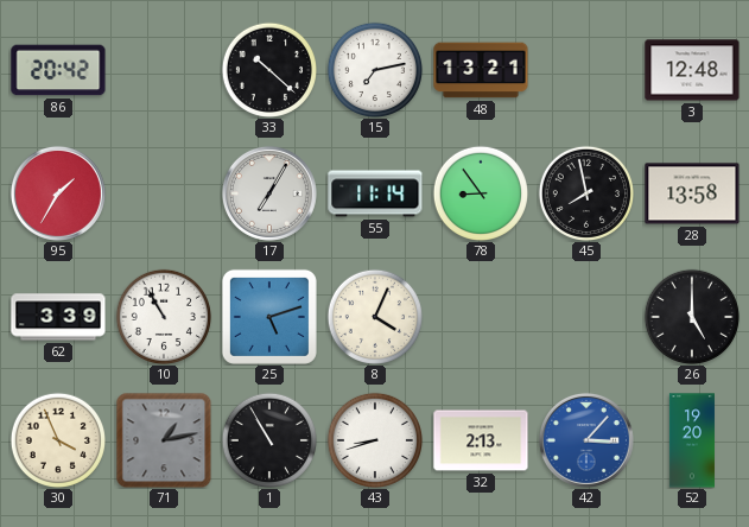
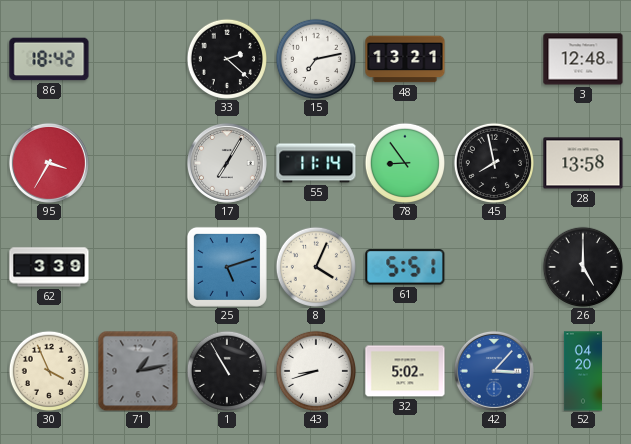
86: 20:42 -> 18:42 (49, 59)
33: 10:22 -> 2:22 (226, 58)
95: 1:35 -> 3:35 (49, 163)
10: 10:55 -> none (163, 316)
61: none -> 5:51 (405, 267)
32: 2:13 -> 5:02 (405, 371)
52: 19:20 -> 04:20 (583, 371)
